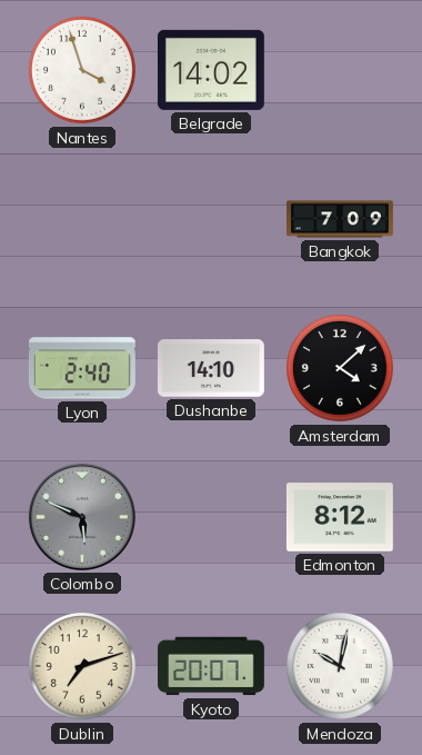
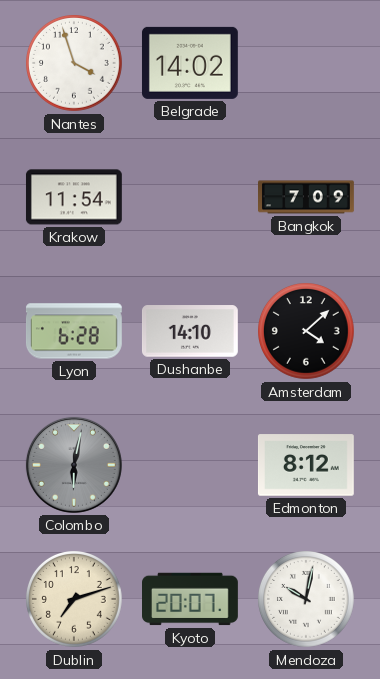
Krakow: none -> 11:54 (74, 197)
Lyon: 2:40 -> 6:28 (74, 331)
Colombo: 5:49 -> 6:02 (74, 465)
